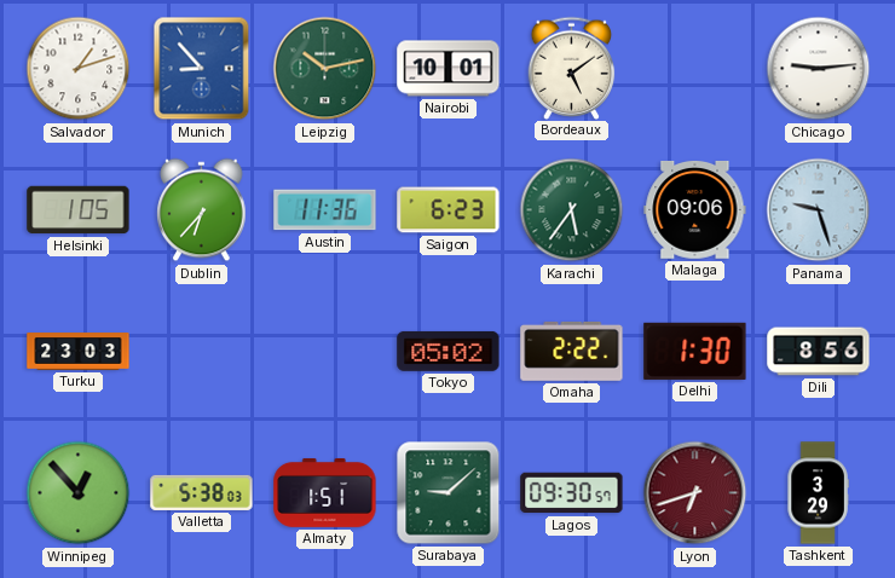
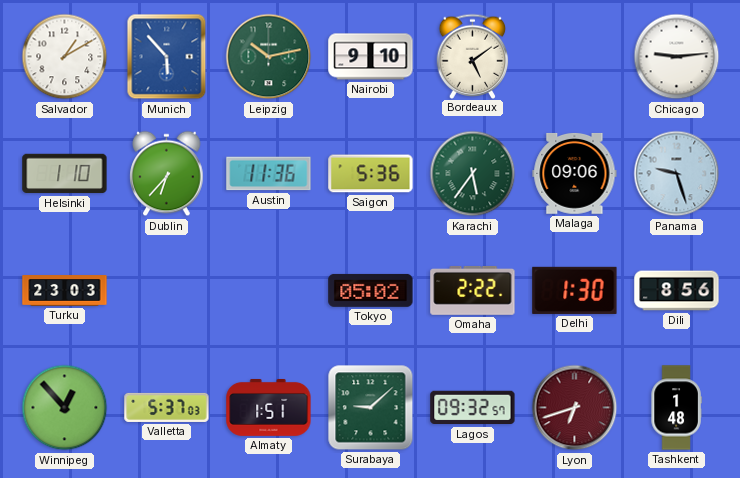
Salvador: 1:12 -> 1:10 (65, 57)
Munich: 8:53 -> 5:53 (167, 57)
Nairobi: 10:01 -> 9:10 (371, 57)
Helsinki: 1:05 -> 1:10 (65, 174)
Saigon: 6:23 -> 5:36 (371, 174)
Valletta: 5:38 -> 5:37 (167, 407)
Lagos: 09:30 -> 09:32 (473, 408)
Tashkent: 3:29 -> 1:48 (676, 408)
